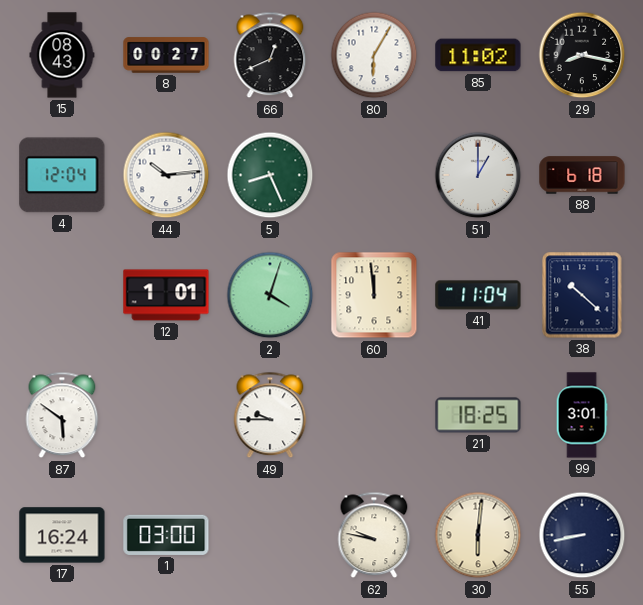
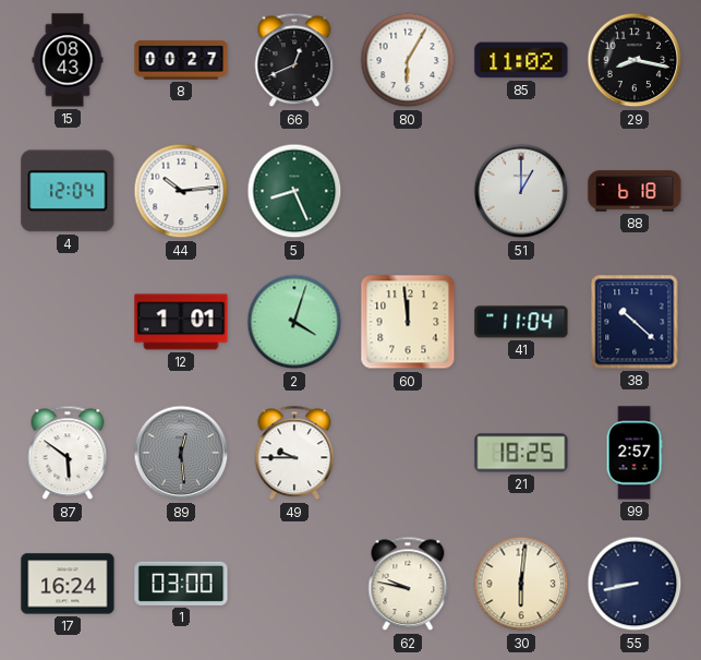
89: none -> 12:29 (181, 453)
99: 3:01 -> 2:57 (634, 453)
